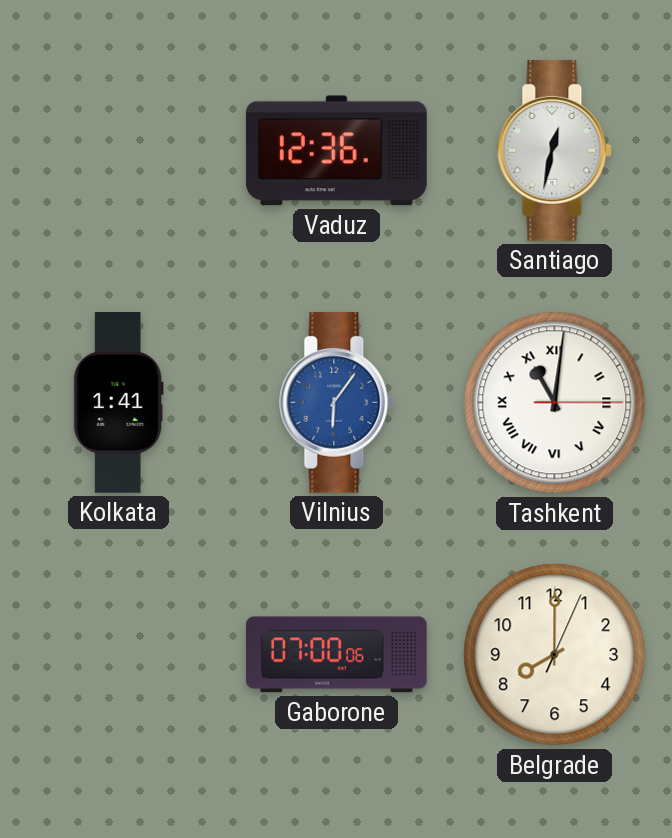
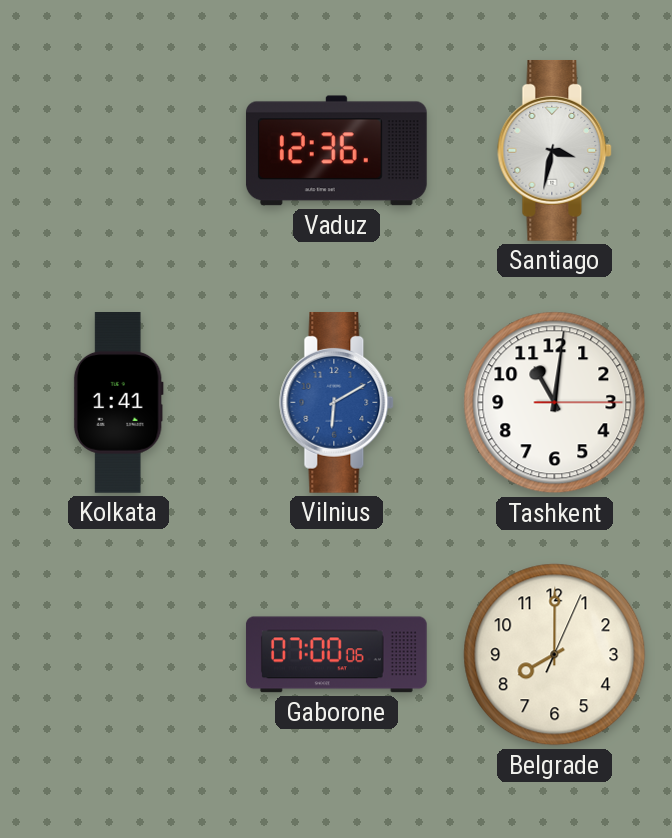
Santiago: 12:32 -> 3:32 (555, 150)
Vilnius: 6:06 -> 6:10 (337, 402)
Tashkent numerals: Roman -> Arabic (555, 403)
